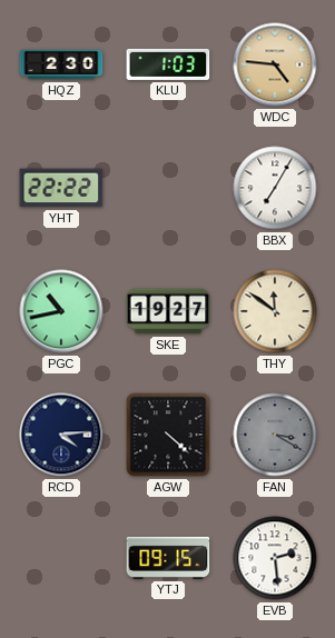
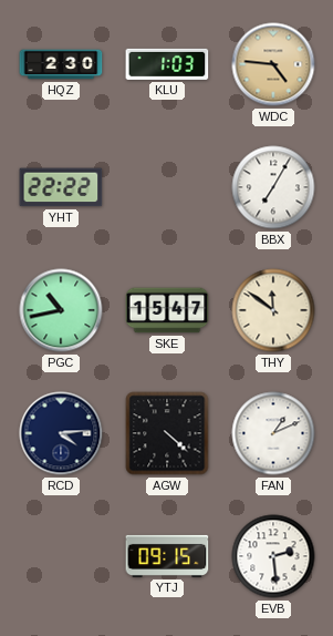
SKE: 19:27 -> 15:47 (167, 310)
FAN: 3:20 -> 1:11 (273, 433)
FAN dial: grey -> white (273, 433)
